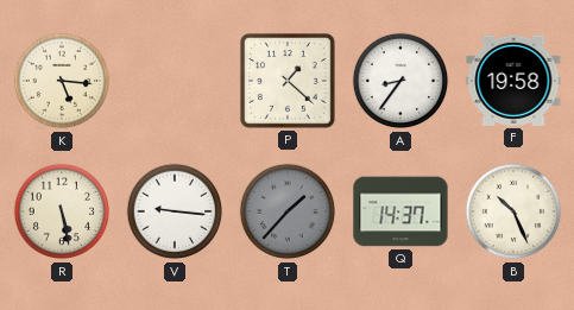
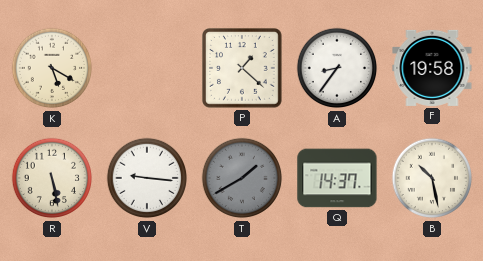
K: 5:16 -> 5:20 (52, 68)
T: 1:37 -> 1:40 (242, 178)
B: 10:26 -> 10:28 (432, 178)
